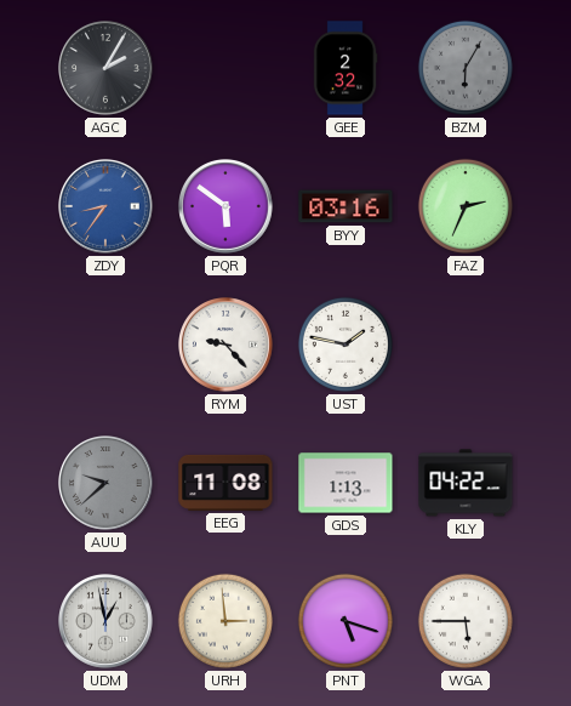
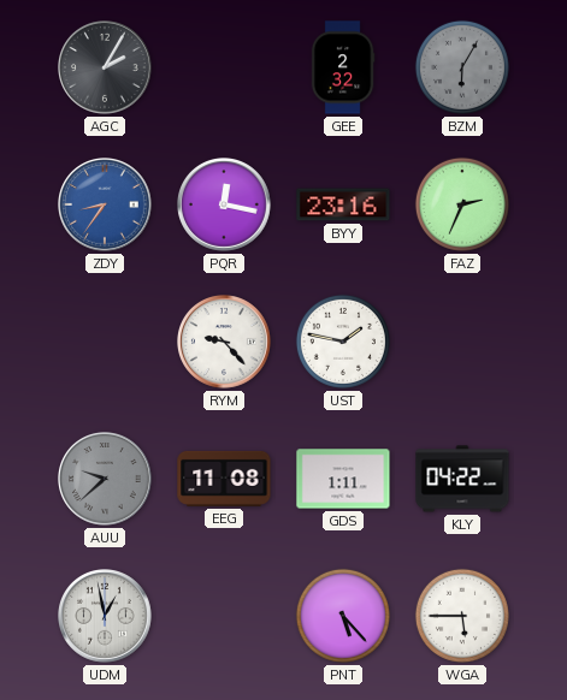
PQR: 5:51 -> 12:17 (225, 206)
BYY: 03:16 -> 23:16 (343, 204)
GDS: 1:13 -> 1:11 (343, 479)
URH: 2:59 -> none (225, 621)
PNT: 5:18 -> 5:23 (343, 616)
